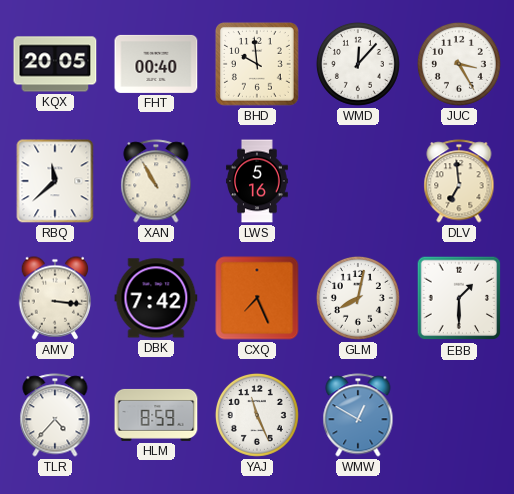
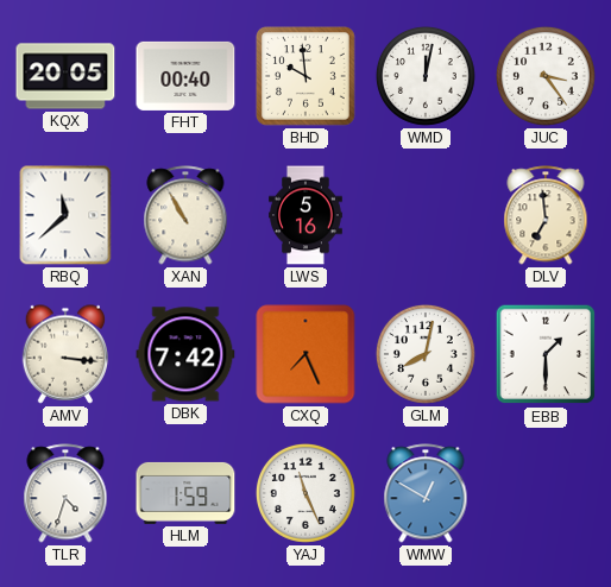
WMD: 12:07 -> 12:02 (426, 76)
JUC: 3:25 -> 3:24 (546, 76)
TLR: 4:37 -> 4:33 (65, 493)
HLM: 8:59 -> 1:59 (185, 493)
